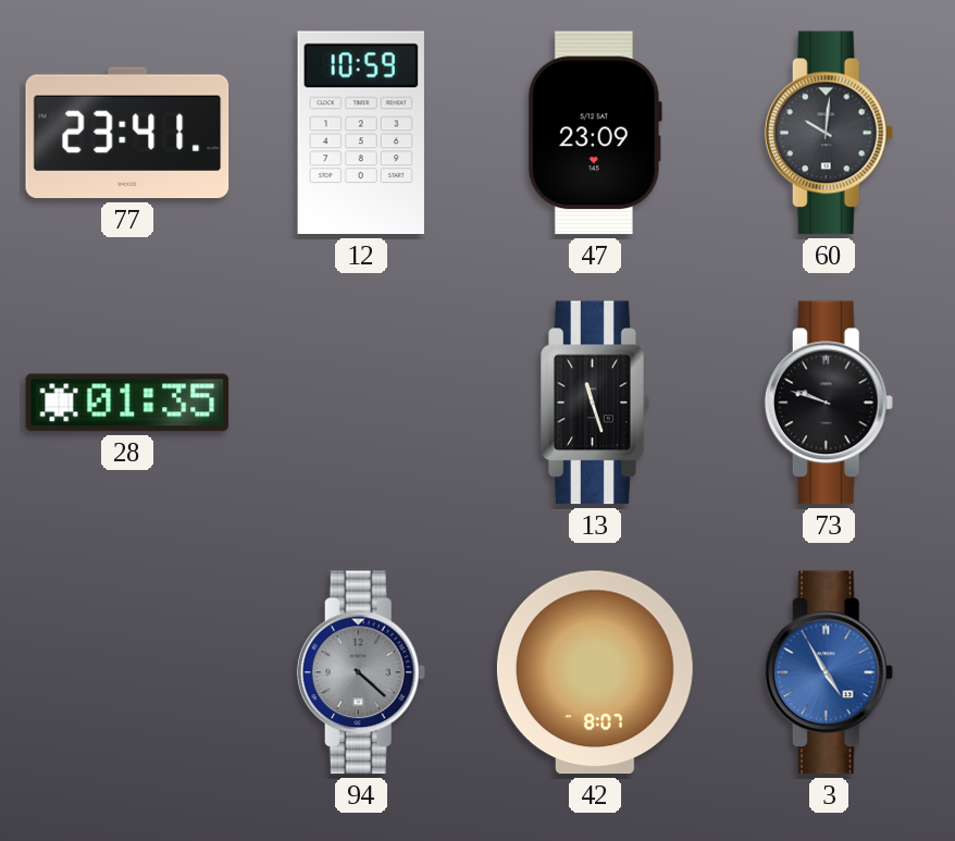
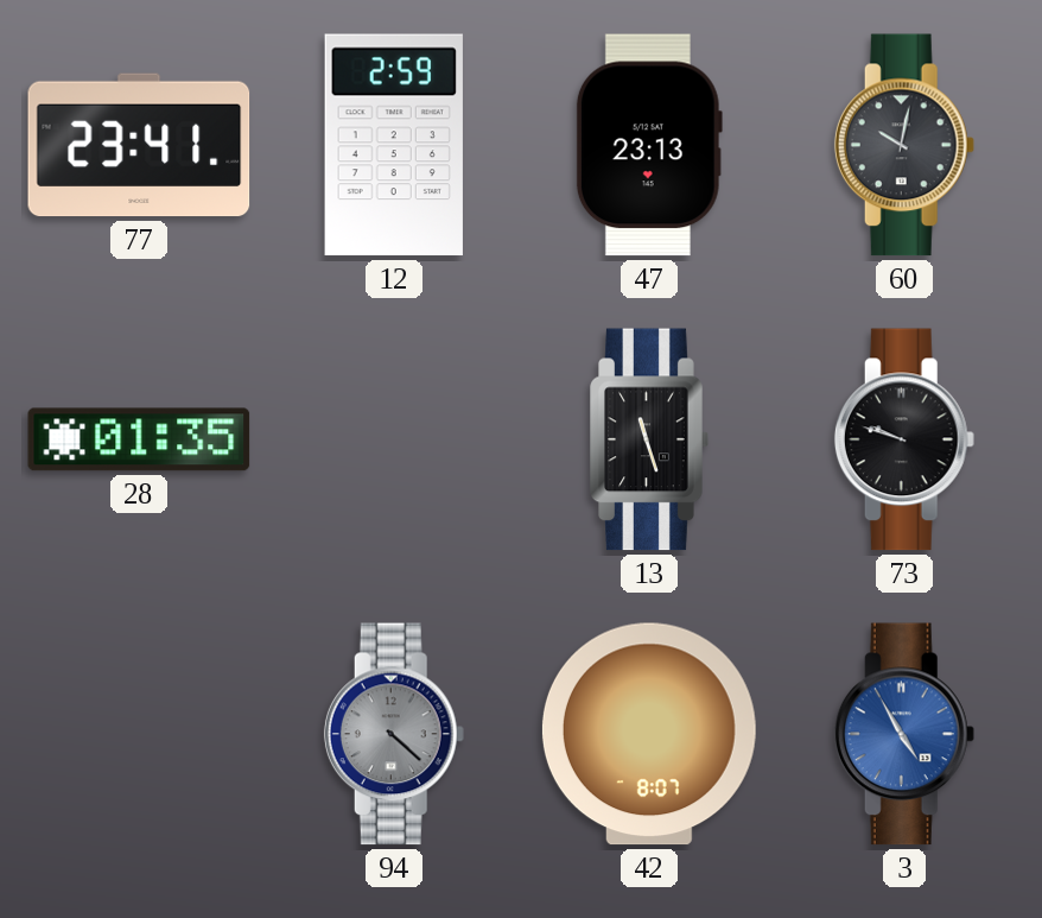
12: 10:59 -> 2:59 (394, 145)
47: 23:09 -> 23:13 (649, 145)
60: 10:01 -> 10:02 (904, 145)
